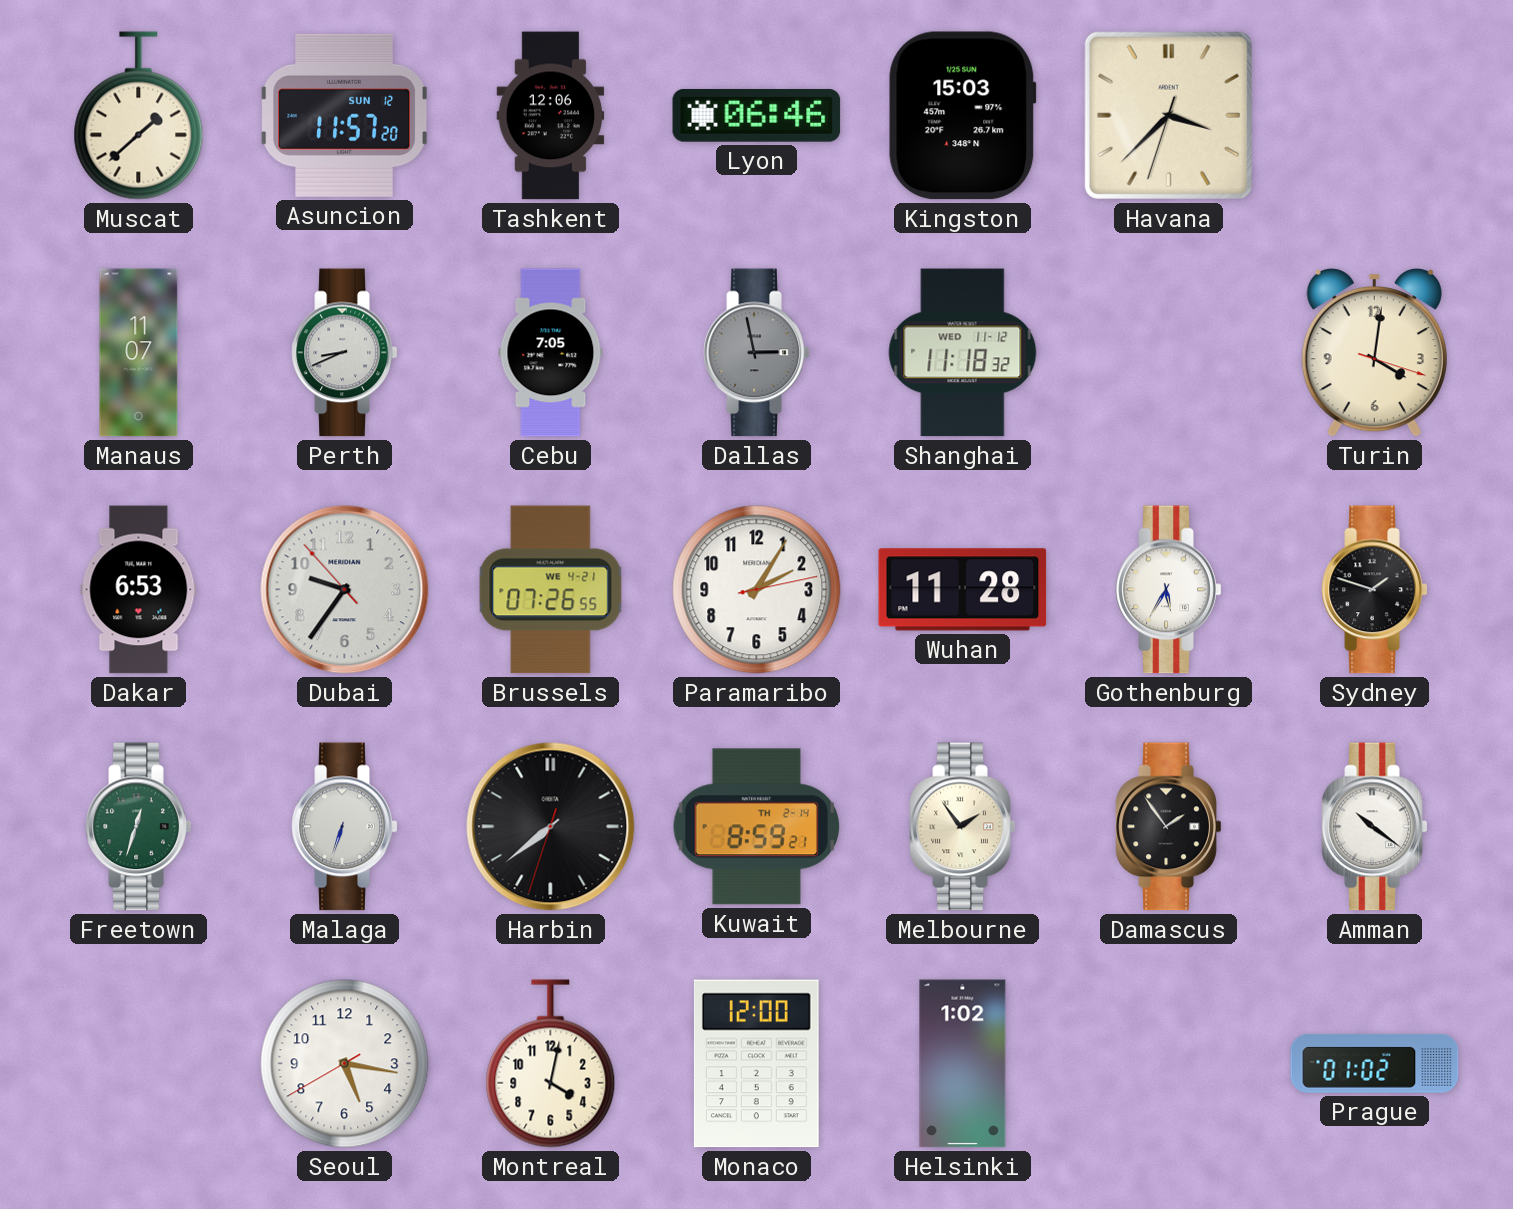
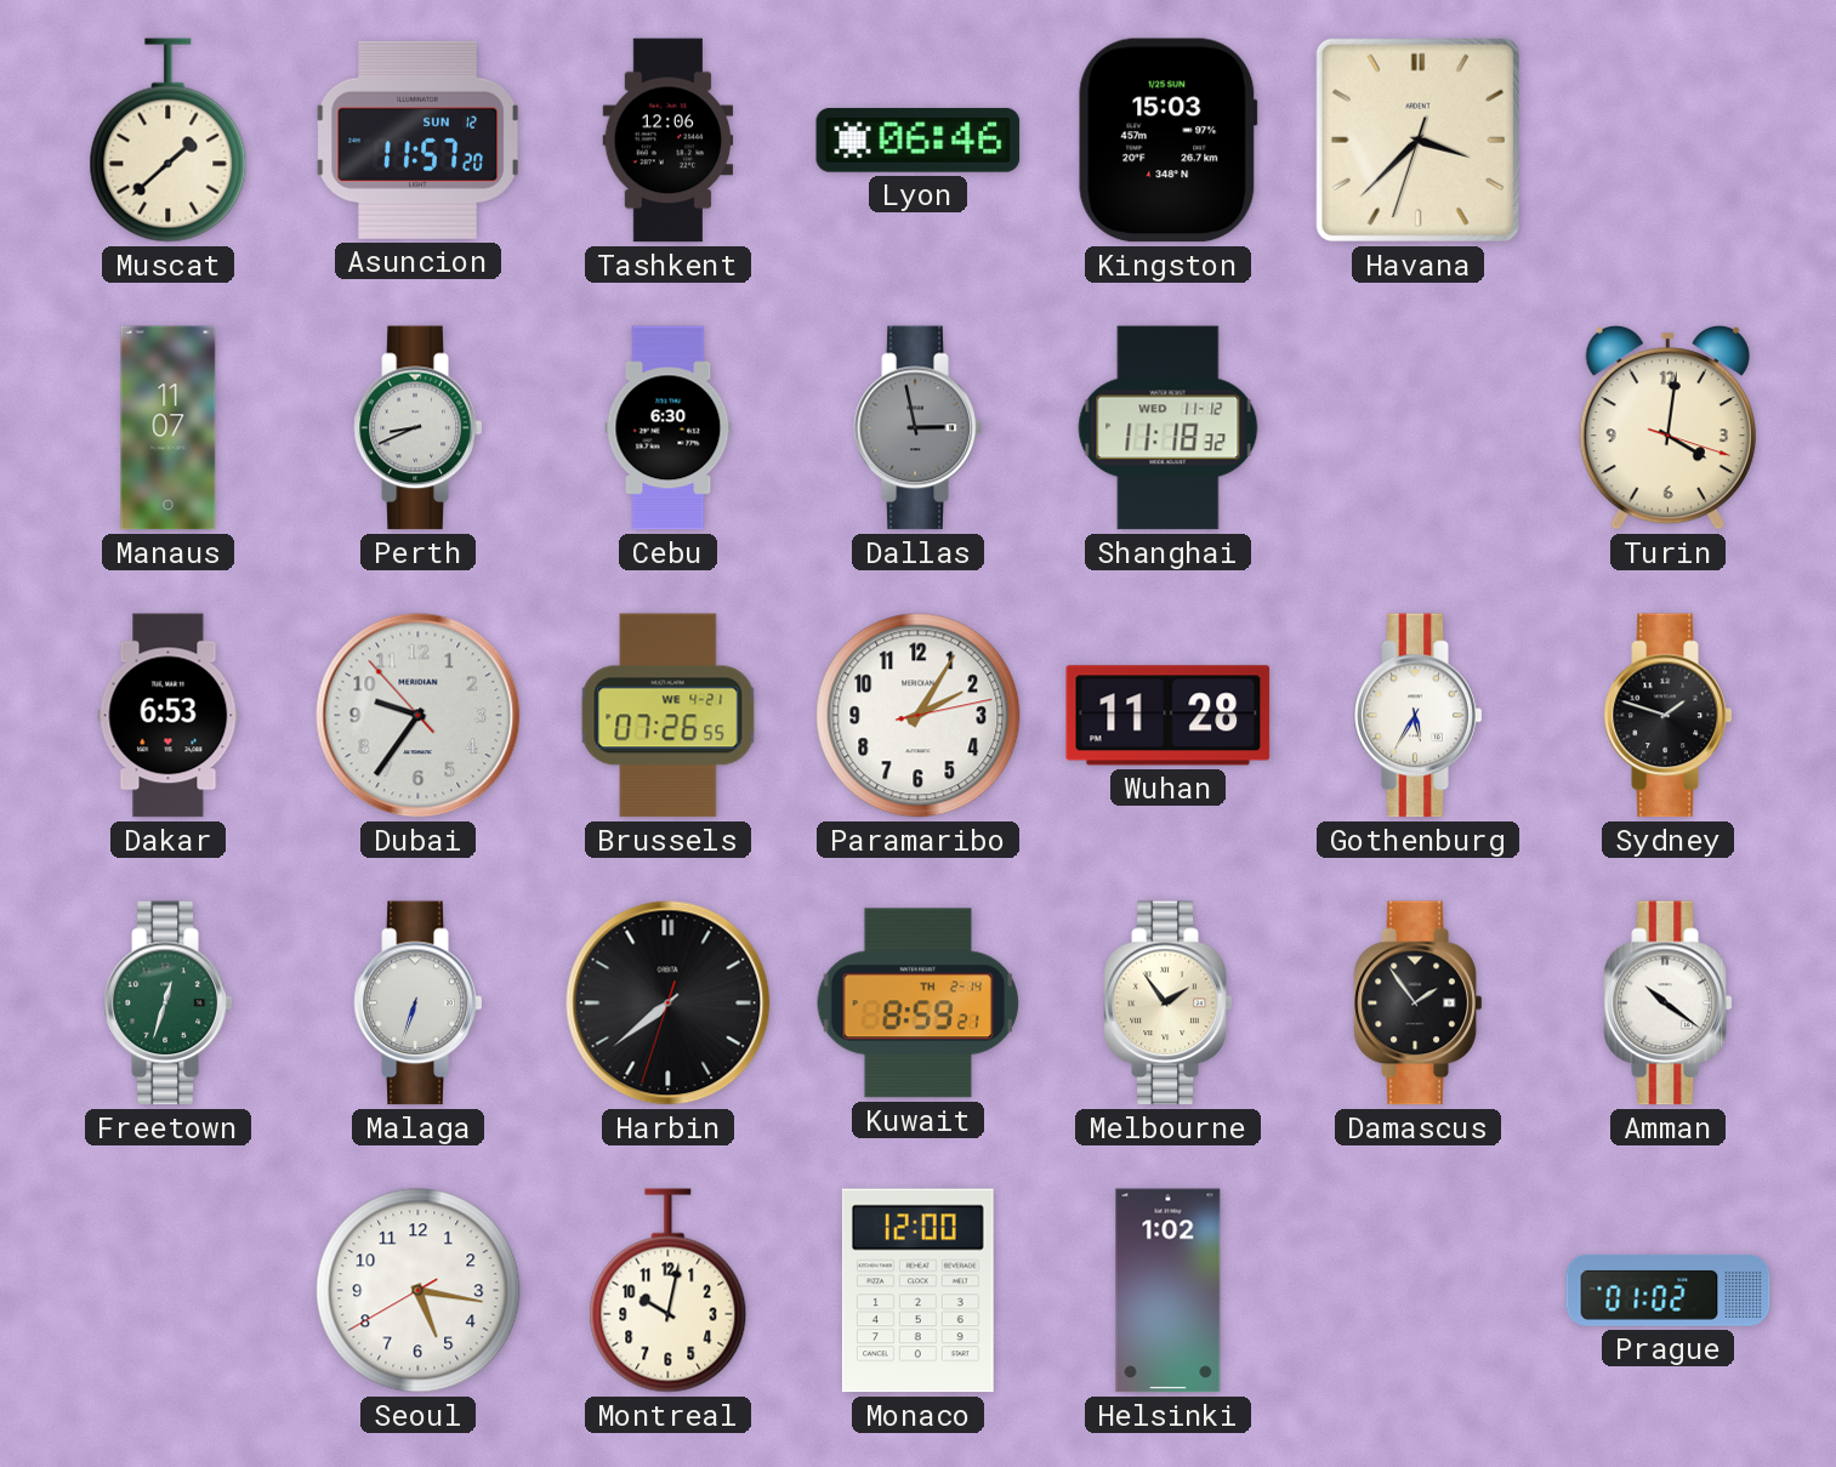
Cebu: 7:05 -> 6:30 (669, 428)
Montreal: 4:02 -> 10:02 (669, 1291)
